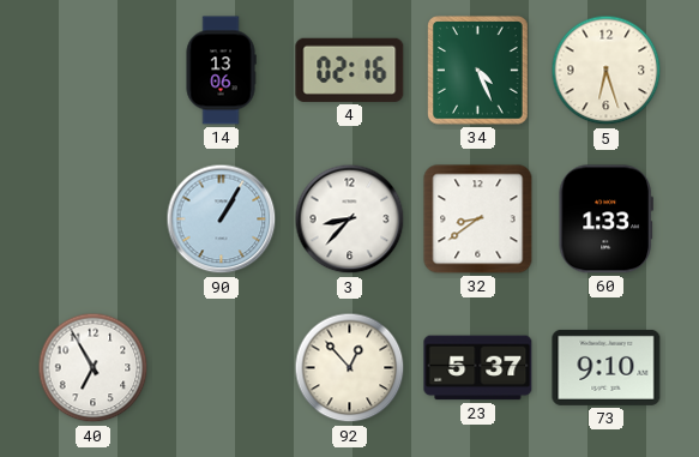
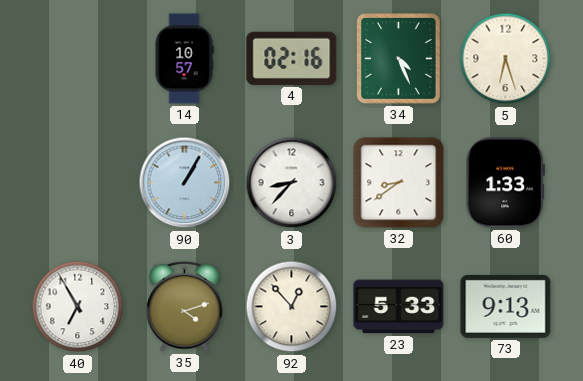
14: 13:06 -> 10:57 (184, 59)
35: none -> 4:12 (185, 306)
23: 5:37 -> 5:33 (399, 307)
73: 9:10 -> 9:13 (506, 306)
